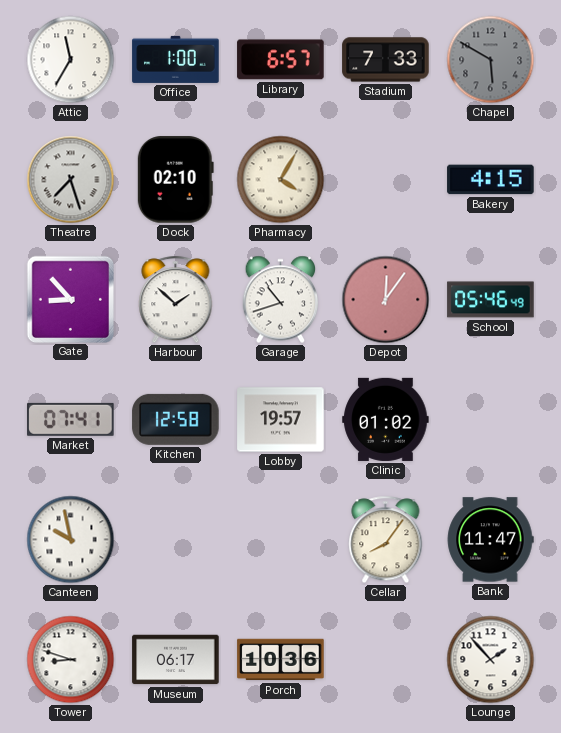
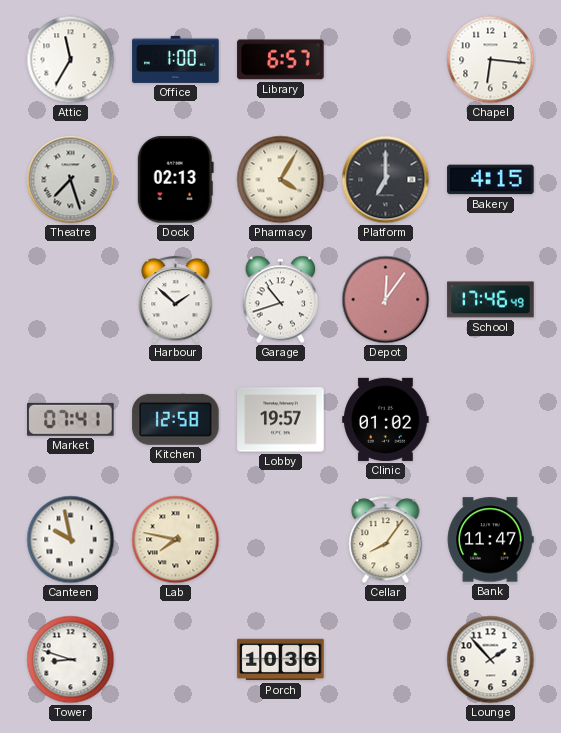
Stadium: 7:33 -> none (386, 60)
Chapel: 5:50 -> 6:16 (491, 60)
Chapel dial: grey -> white (491, 60)
Dock: 02:10 -> 02:13 (175, 180)
Platform: none -> 7:00 (386, 180)
Gate: 8:53 -> none (70, 299)
School: 05:46 -> 17:46 (491, 300)
Lab: none -> 7:47 (176, 540)
Museum: 06:17 -> none (176, 660)
